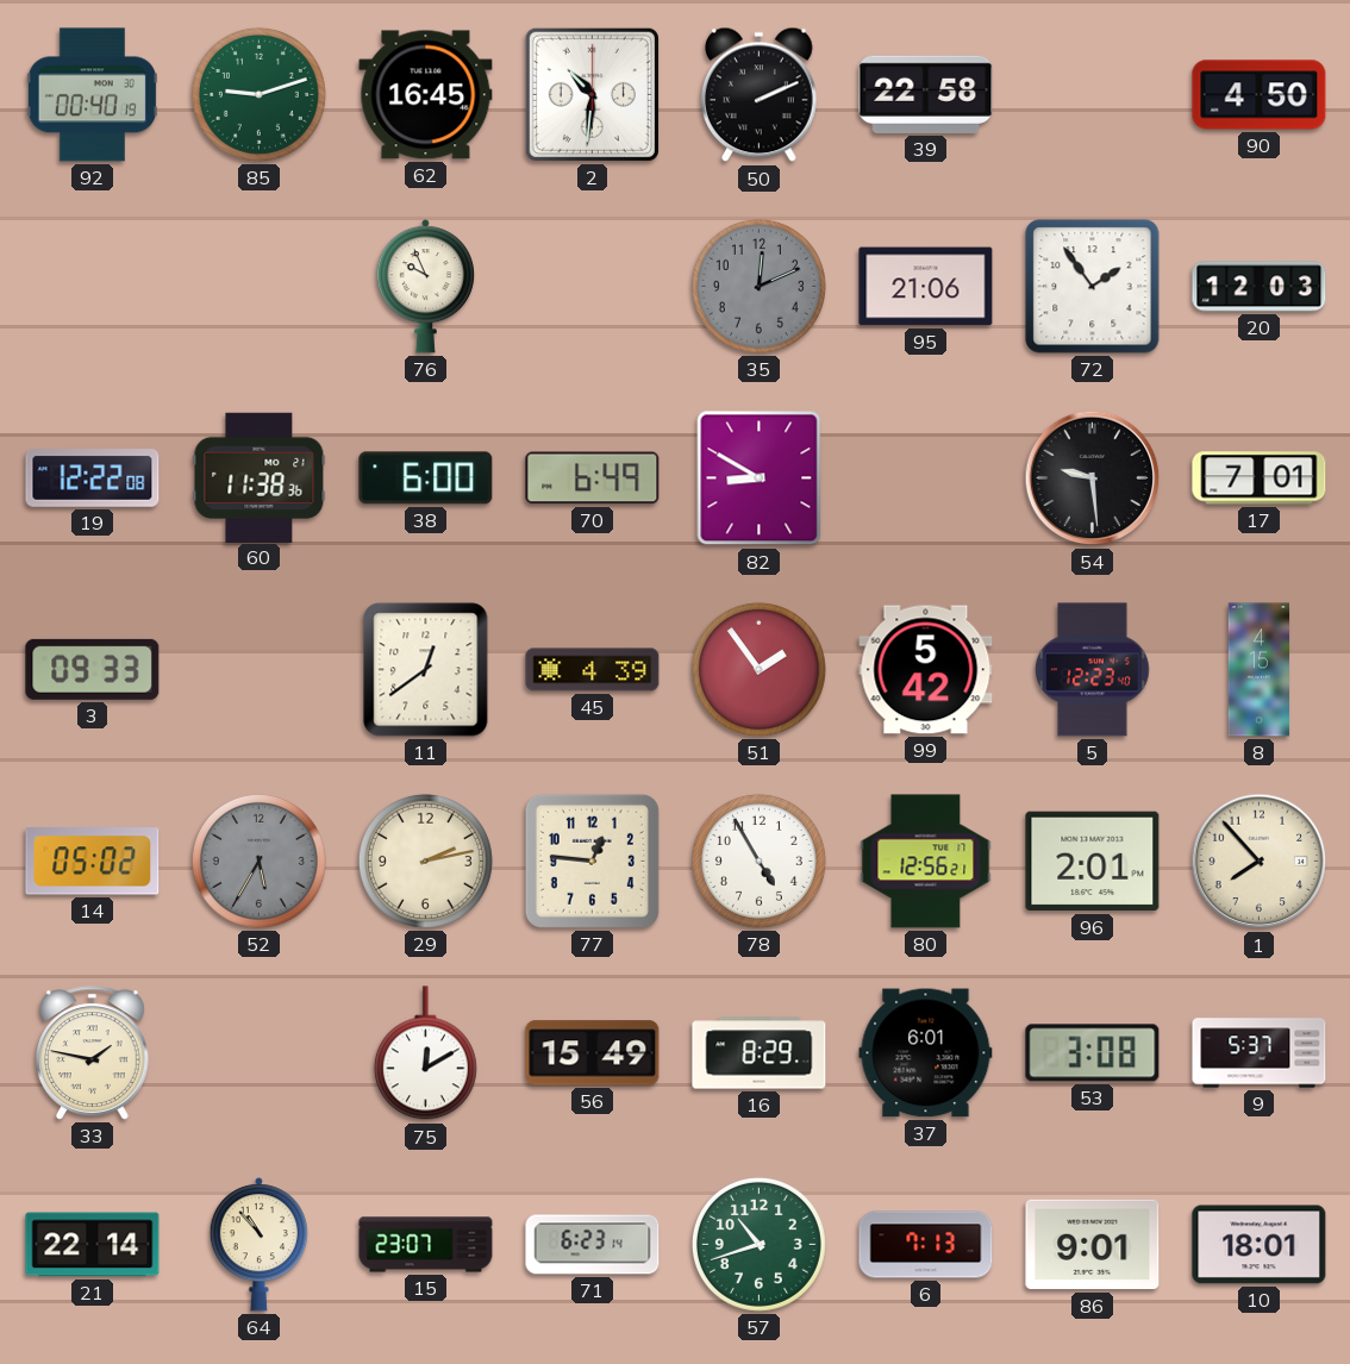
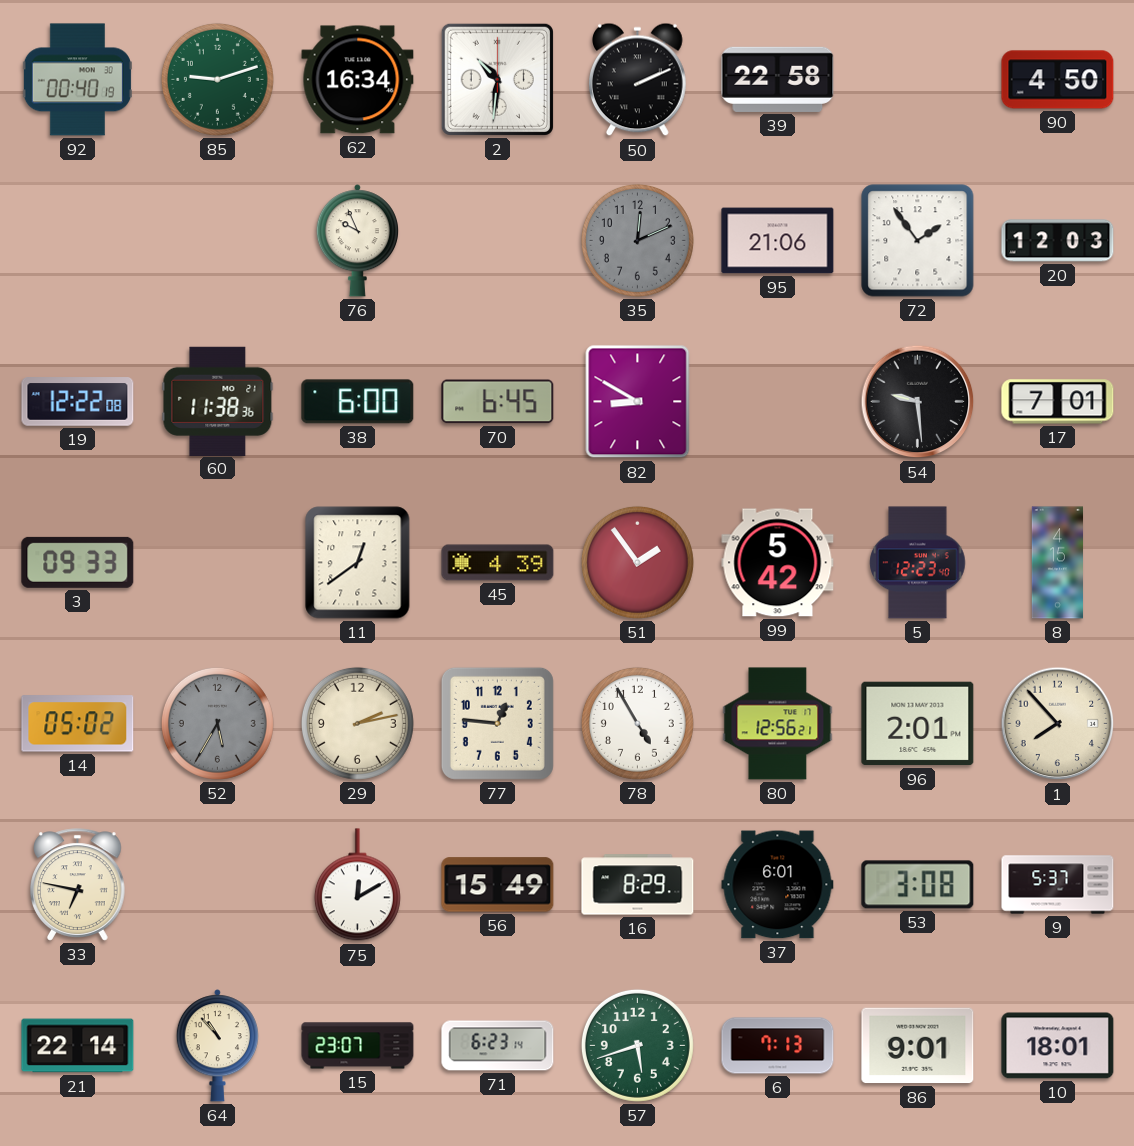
62: 16:45 -> 16:34 (358, 80)
70: 6:49 -> 6:45 (498, 402)
33: 1:47 -> 6:47 (78, 885)
57: 10:42 -> 5:42 (637, 1045)
